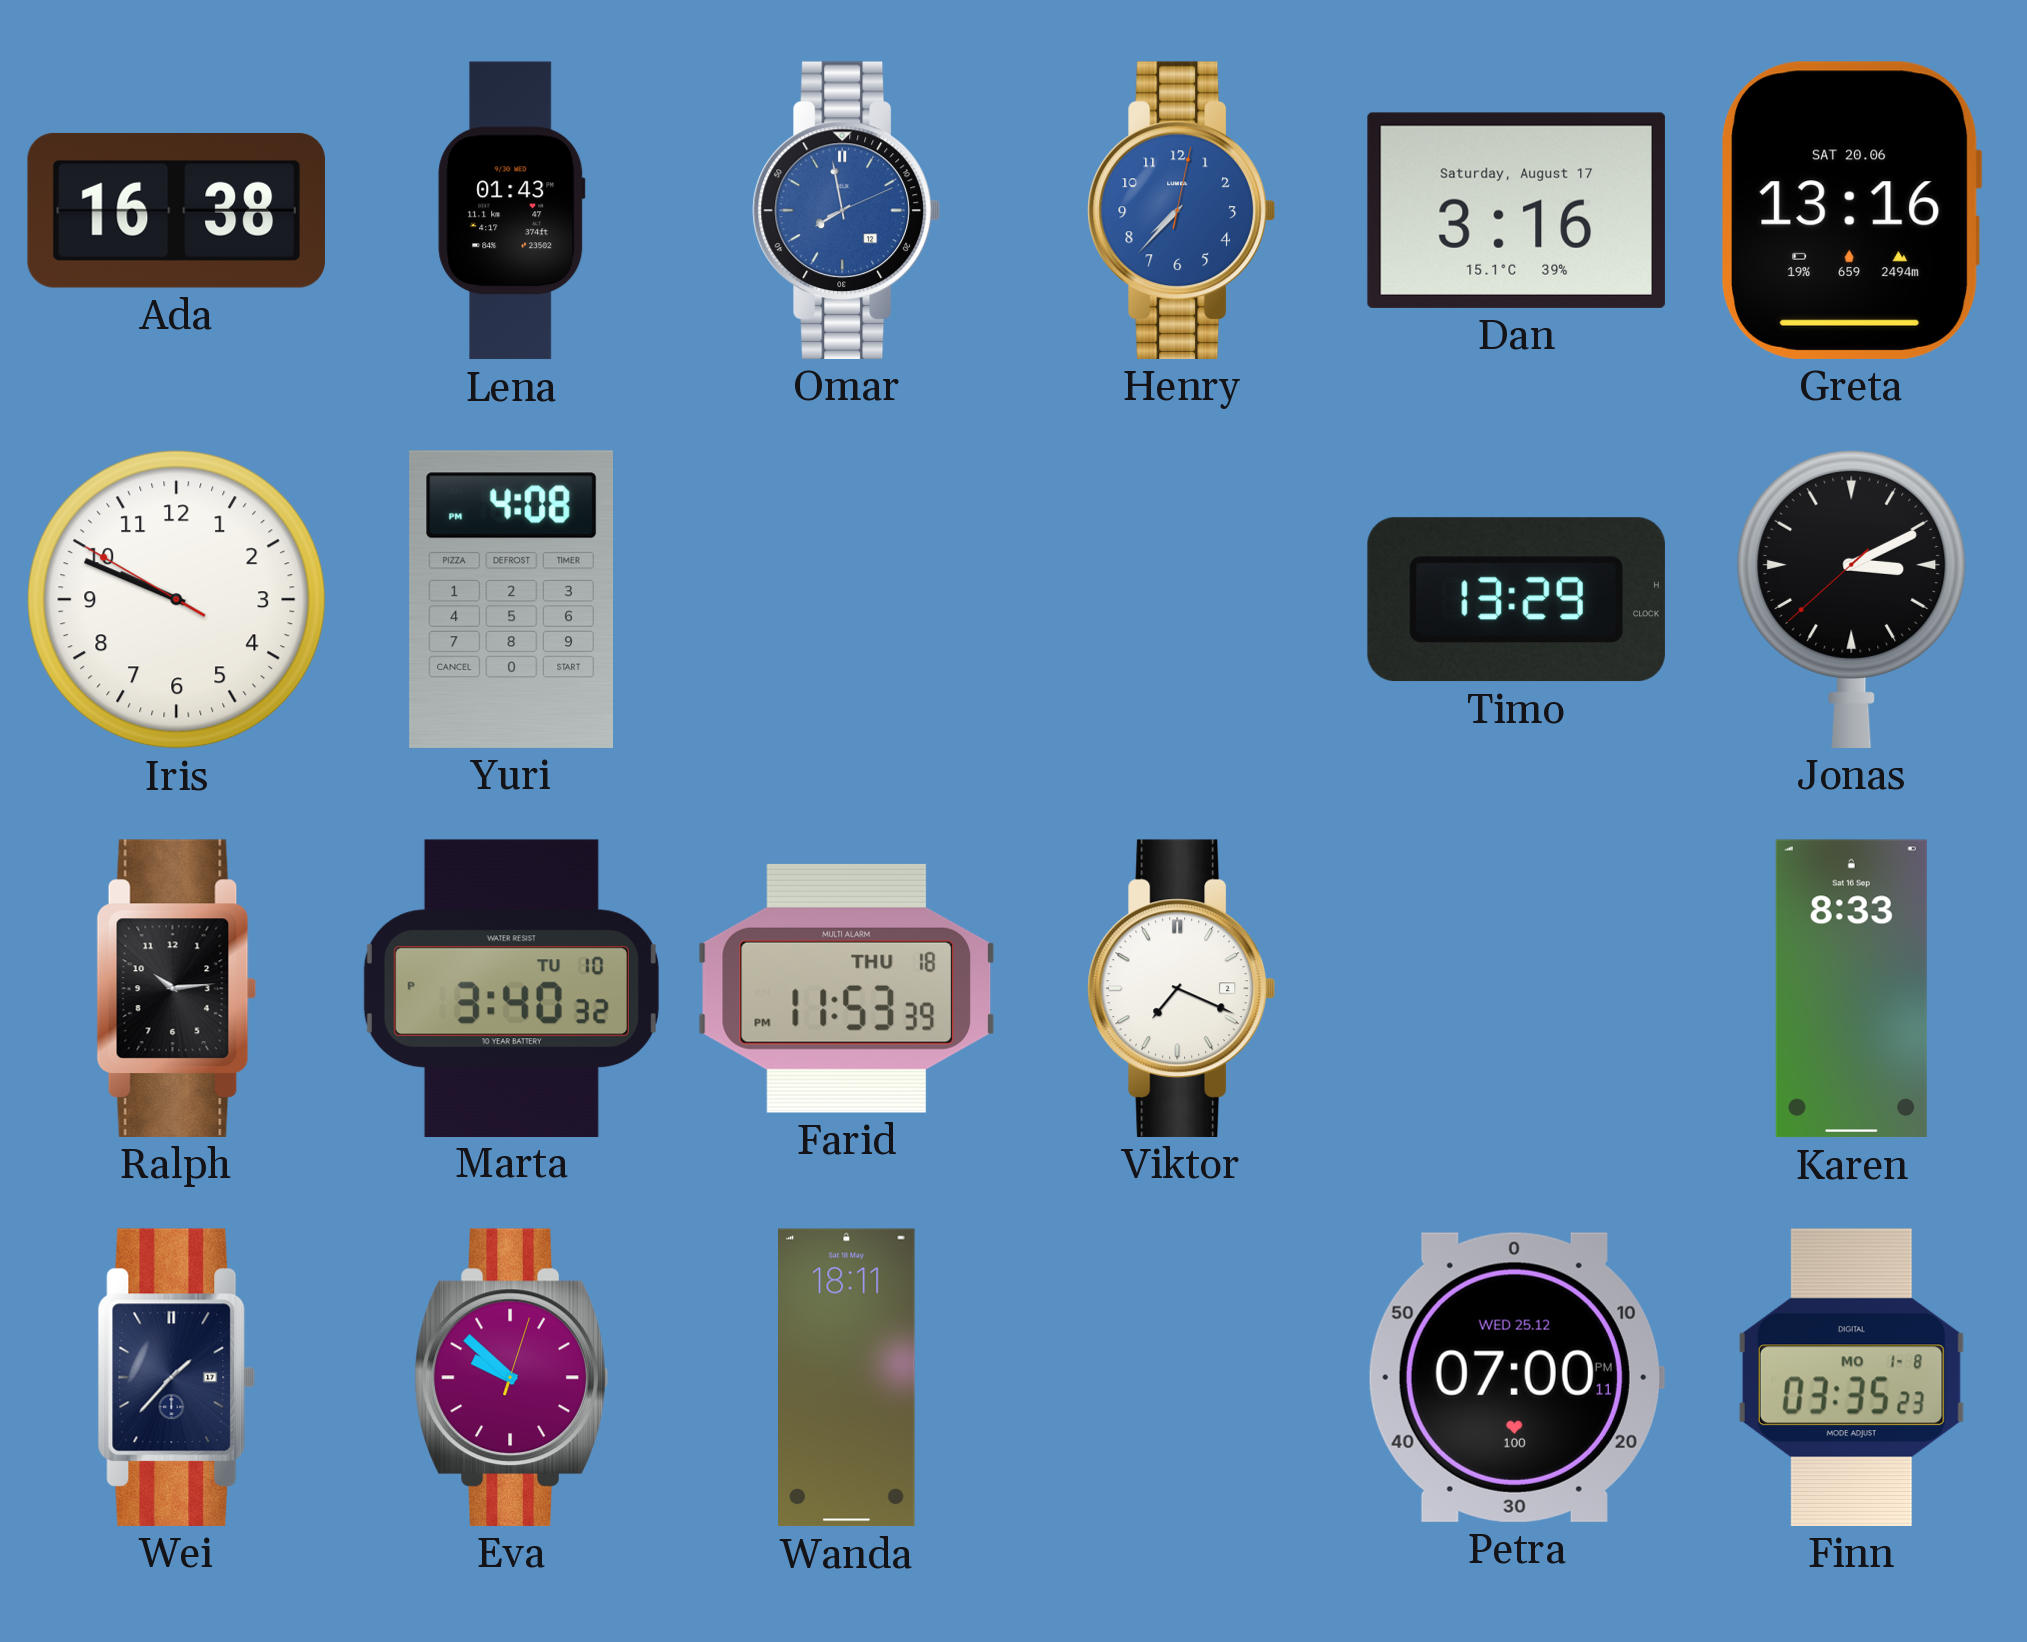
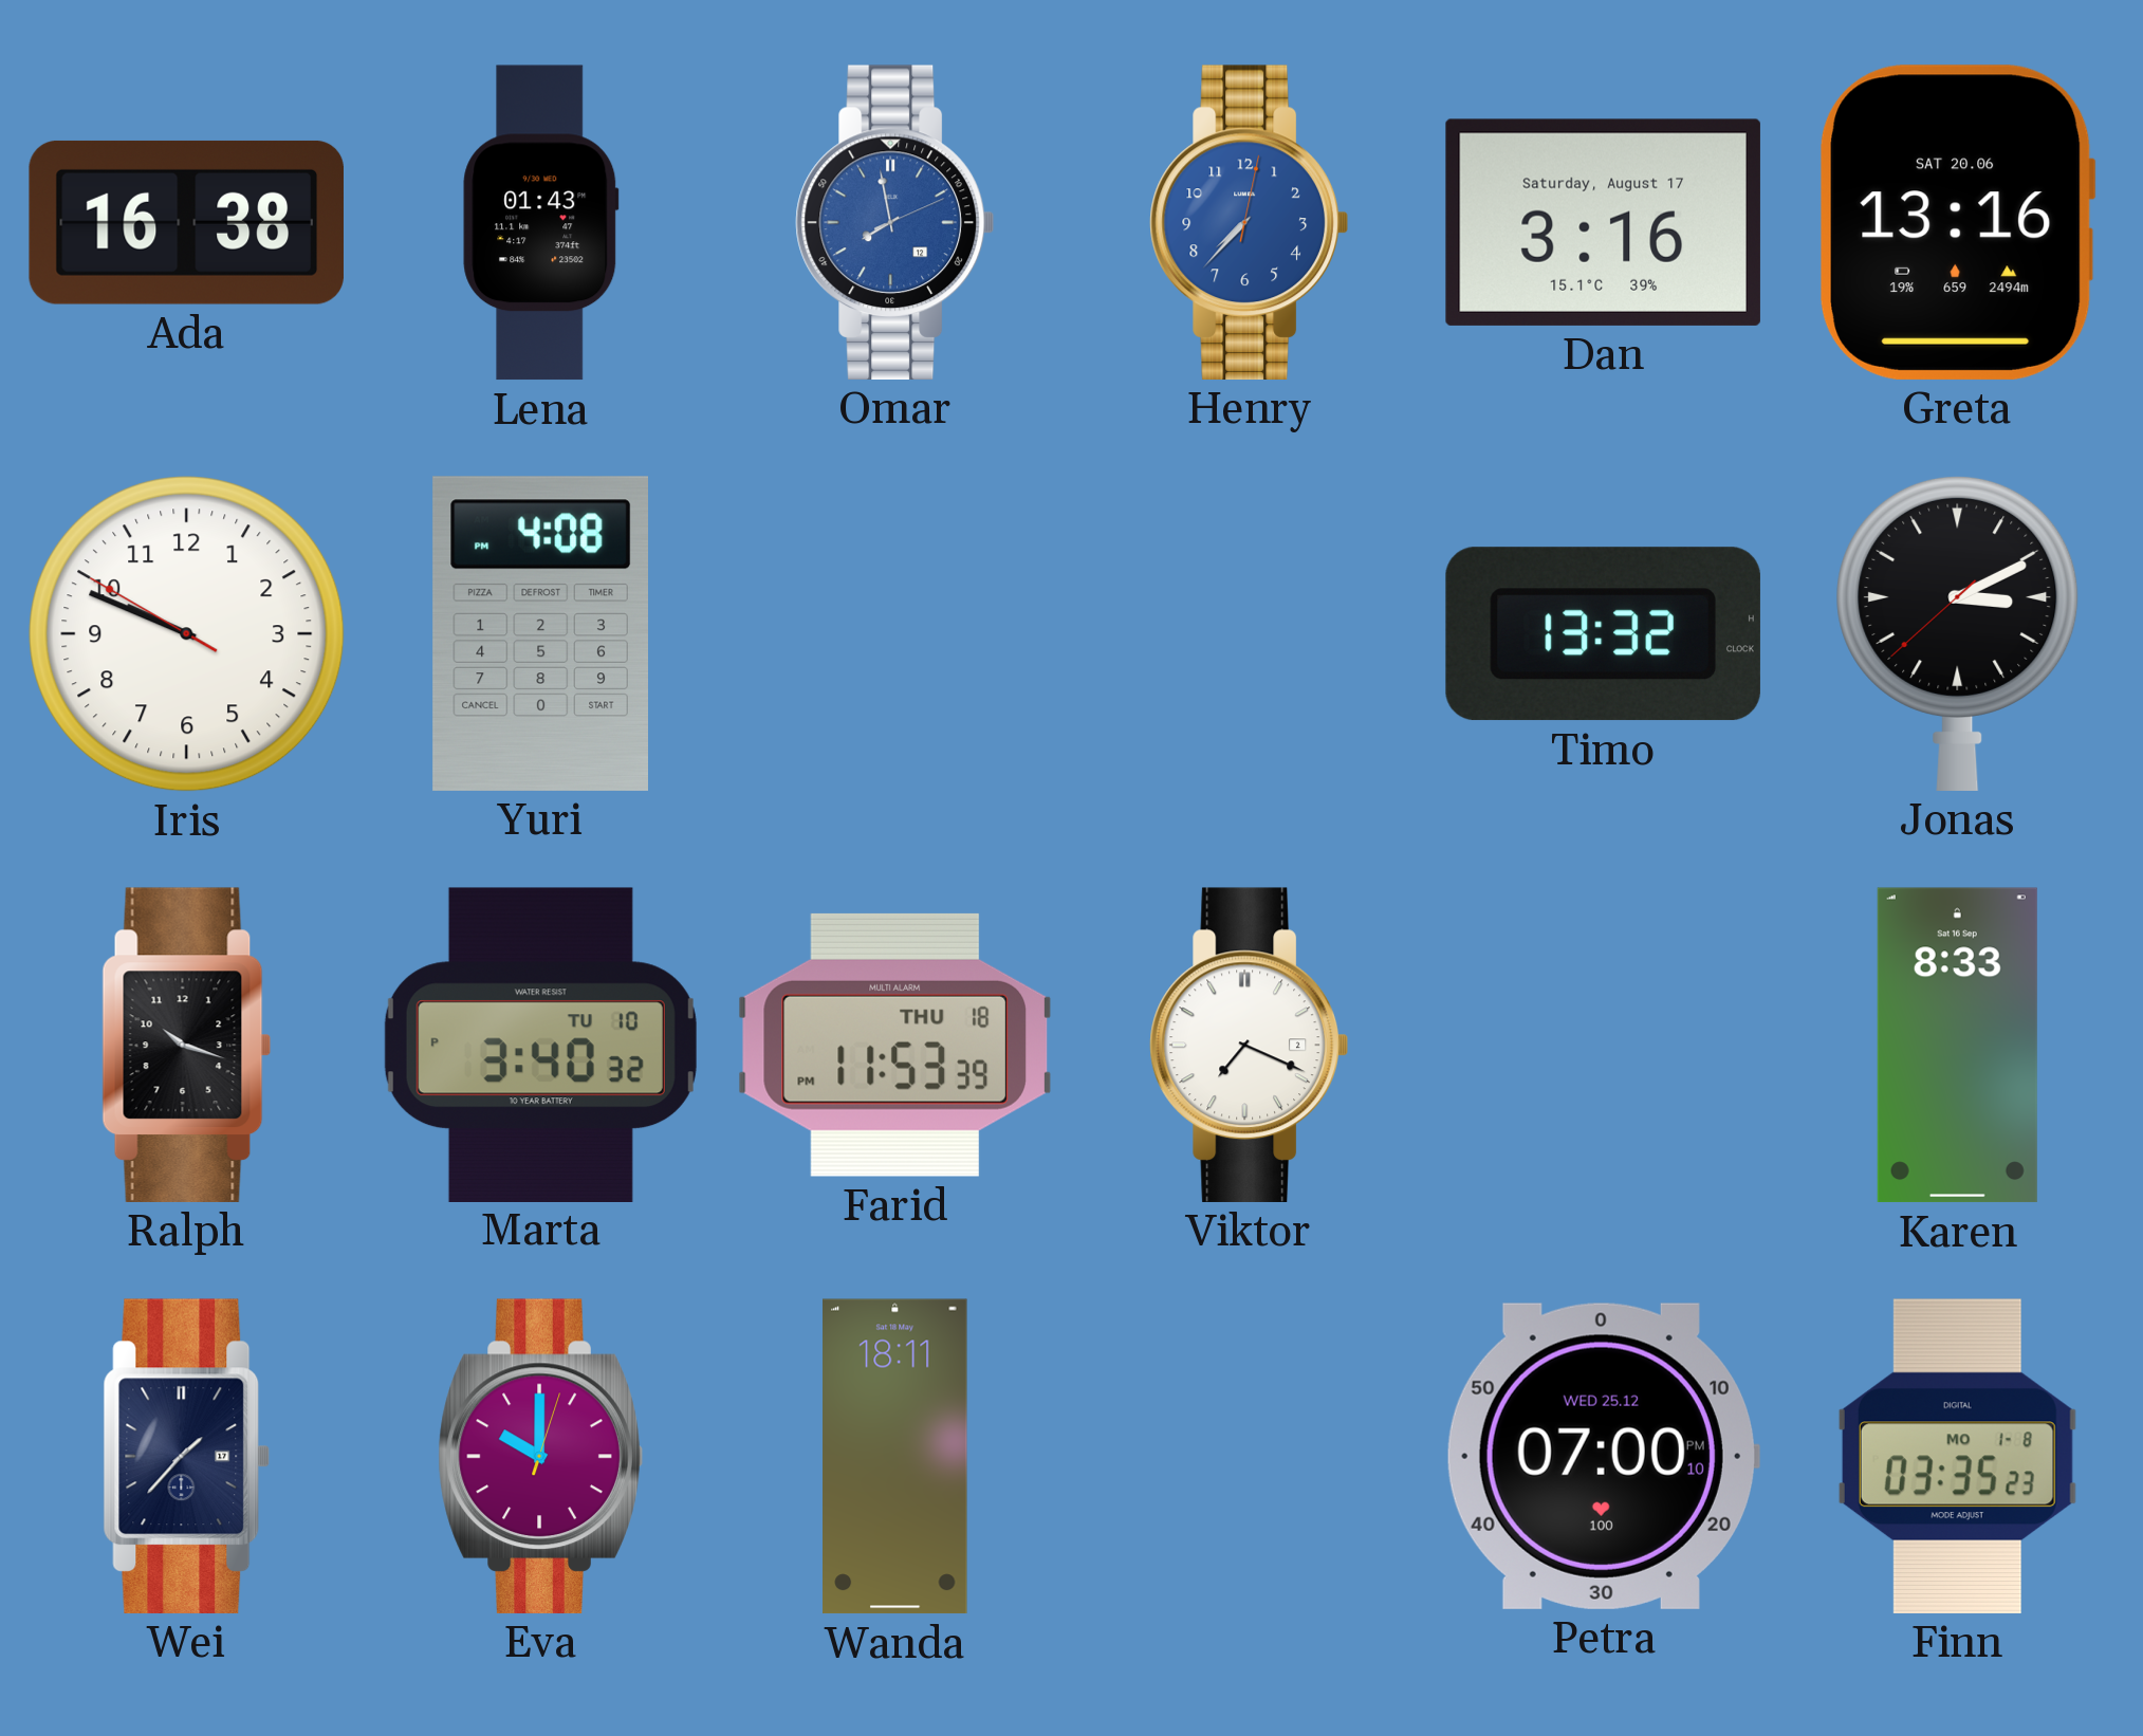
Timo: 13:29 -> 13:32 (1603, 634)
Ralph: 10:14 -> 10:18 (187, 1045)
Eva: 9:52 -> 10:00 (540, 1456)
Petra: 07:00:11 PM -> 07:00:10 PM (1603, 1456)
